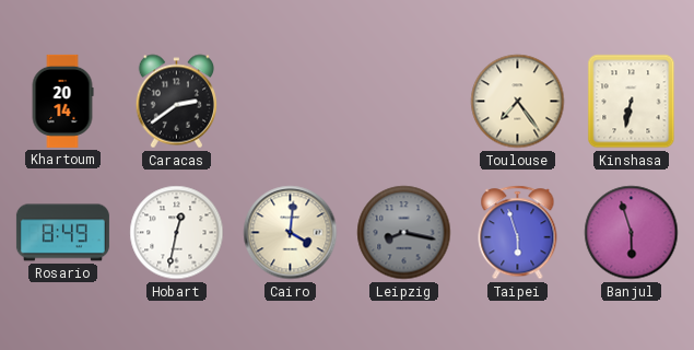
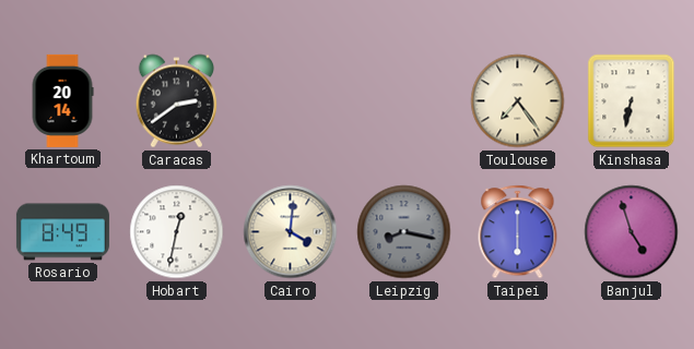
Taipei: 5:57 -> 6:00 (518, 232)
Banjul: 5:57 -> 4:57 (632, 232)
